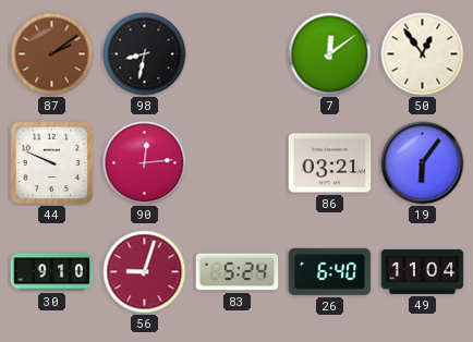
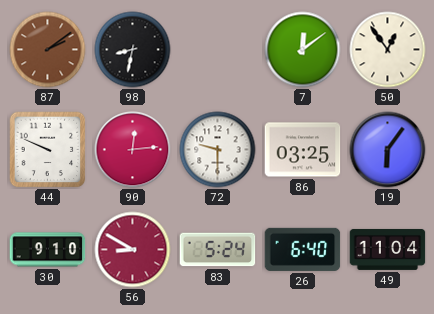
72: none -> 9:30 (218, 150)
86: 03:21 -> 03:25 (303, 150)
56: 9:03 -> 8:50 (133, 250)
